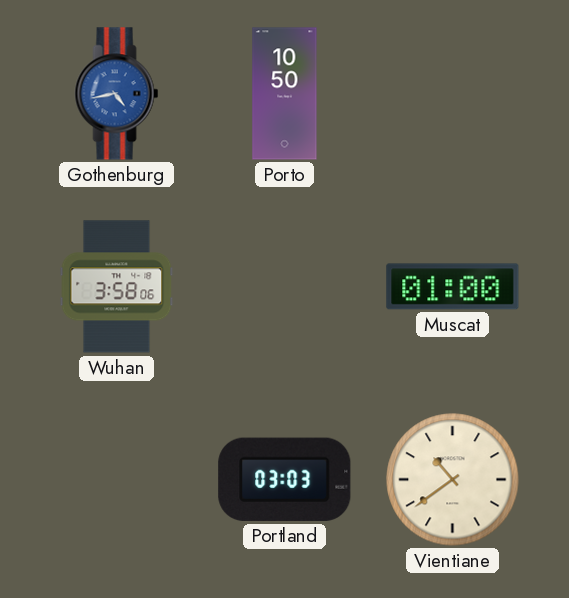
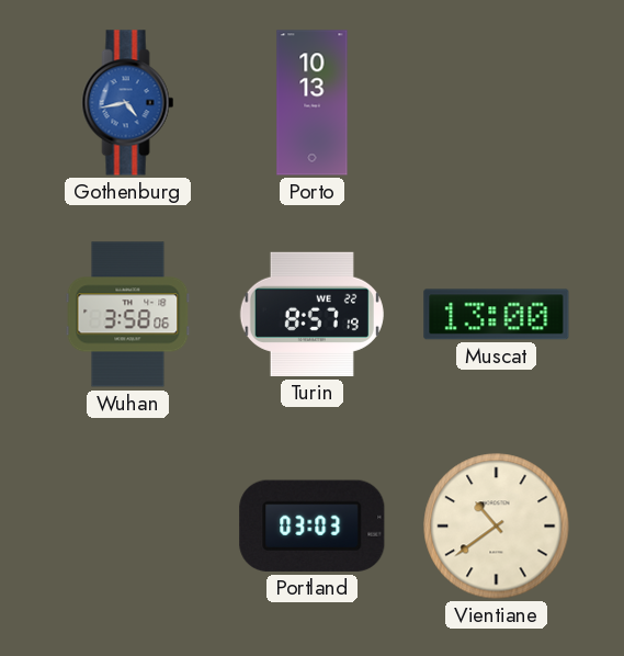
Porto: 10:50 -> 10:13 (313, 103)
Turin: none -> 8:57 (311, 314)
Muscat: 01:00 -> 13:00 (497, 315)
